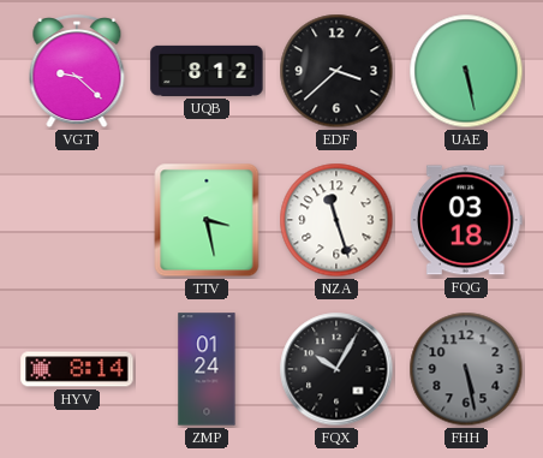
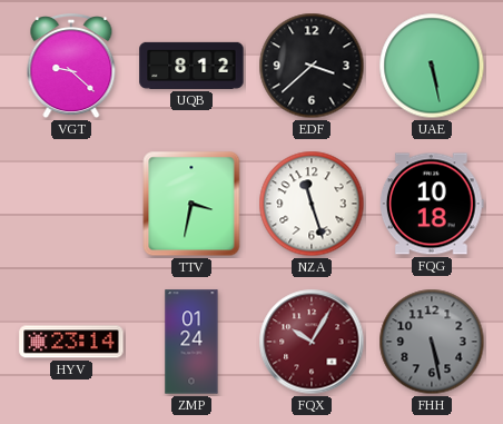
TTV: 3:28 -> 3:32 (191, 204)
FQG: 03:18 -> 10:18 (432, 204)
HYV: 8:14 -> 23:14 (71, 342)
FQX dial: black -> burgundy (312, 342)
